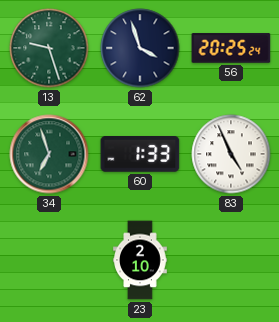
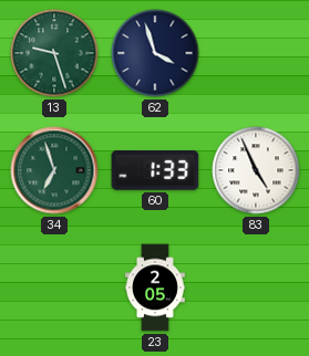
56: 20:25 -> none (231, 48)
23: 2:10 -> 2:05 (155, 287)
